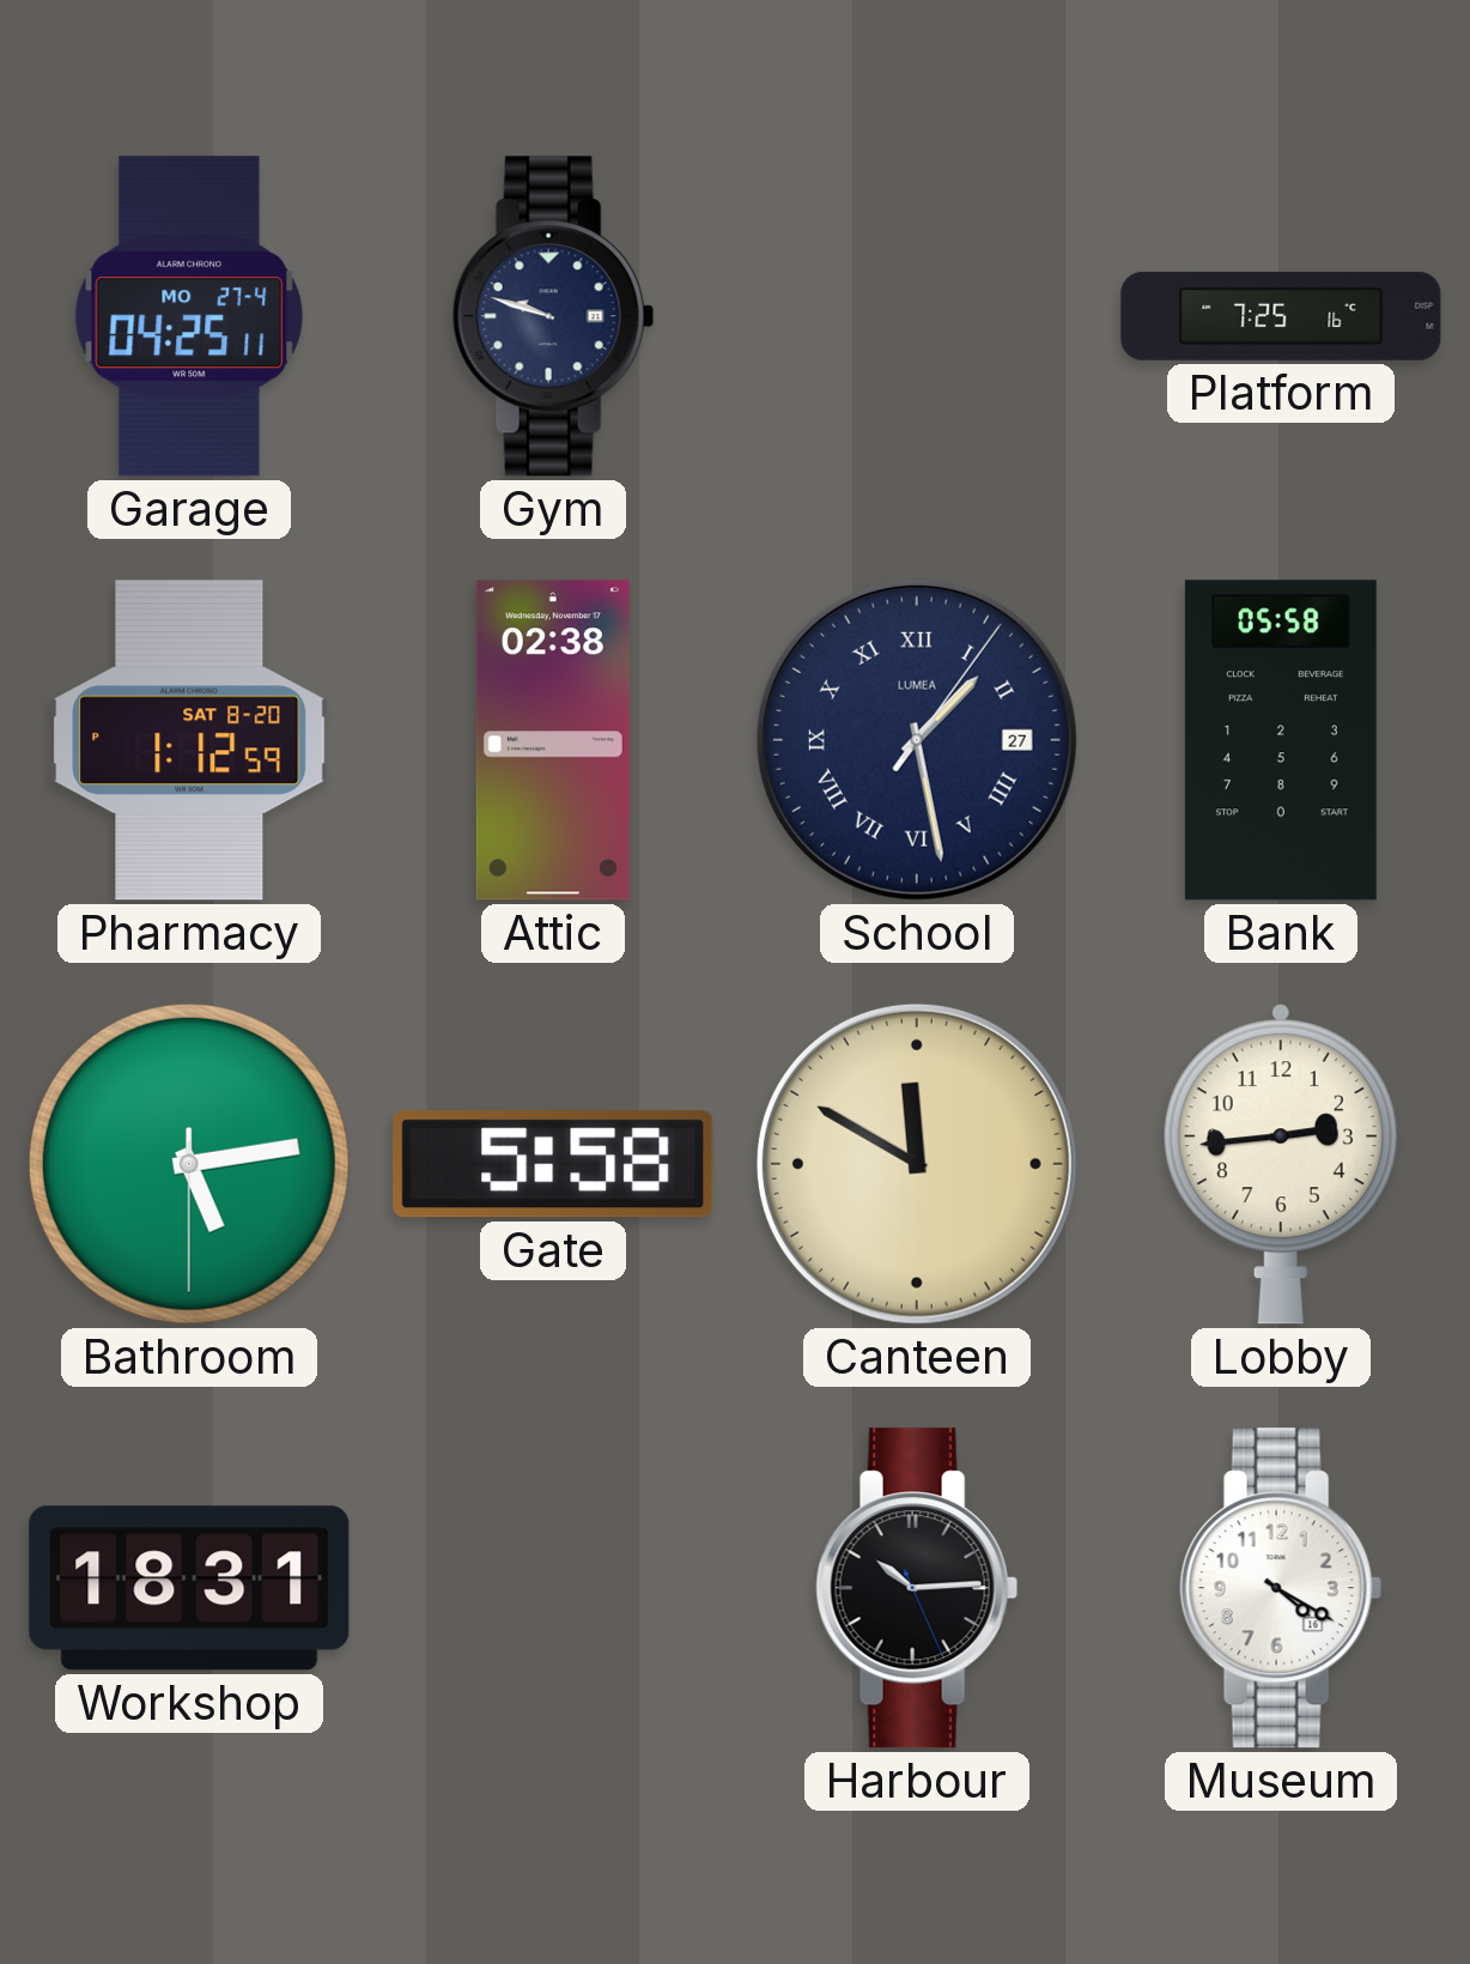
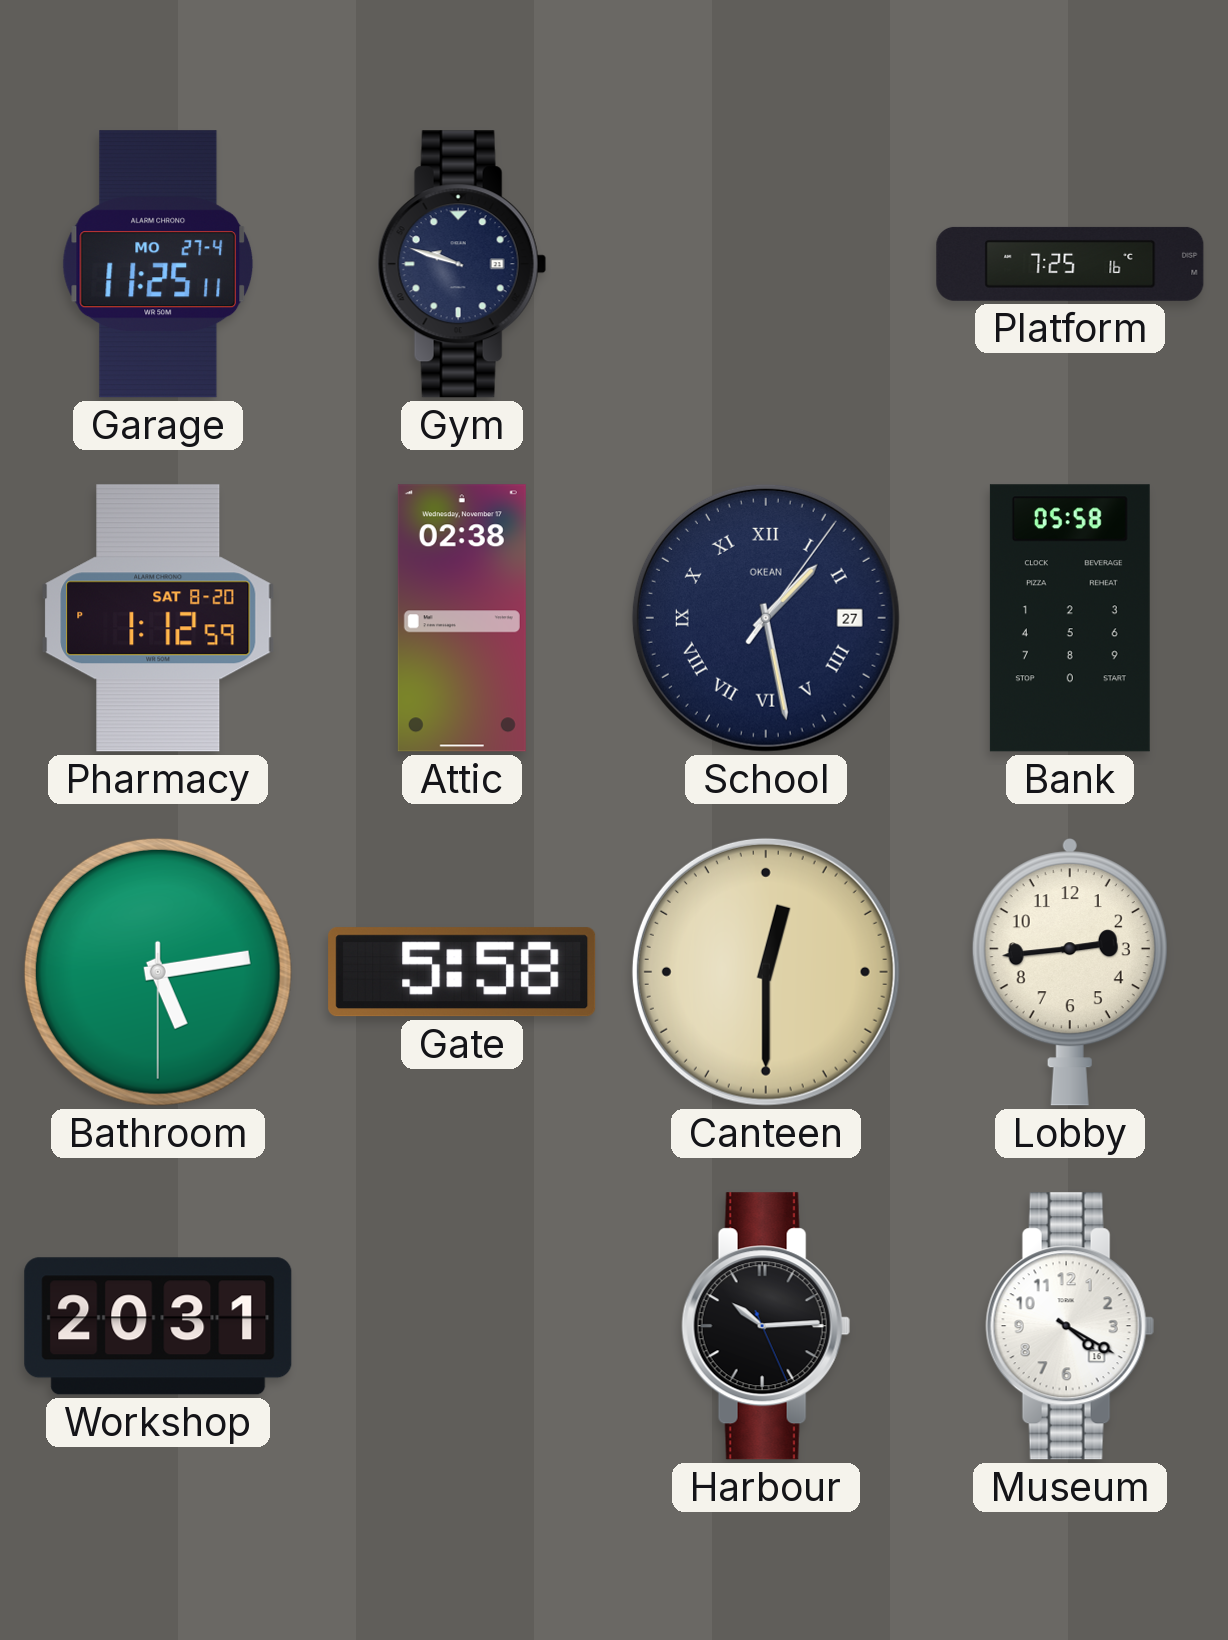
Garage: 04:25 -> 11:25 (158, 264)
School brand: LUMEA -> OKEAN (766, 618)
Canteen: 11:50 -> 12:30 (766, 972)
Workshop: 18:31 -> 20:31 (158, 1326)
